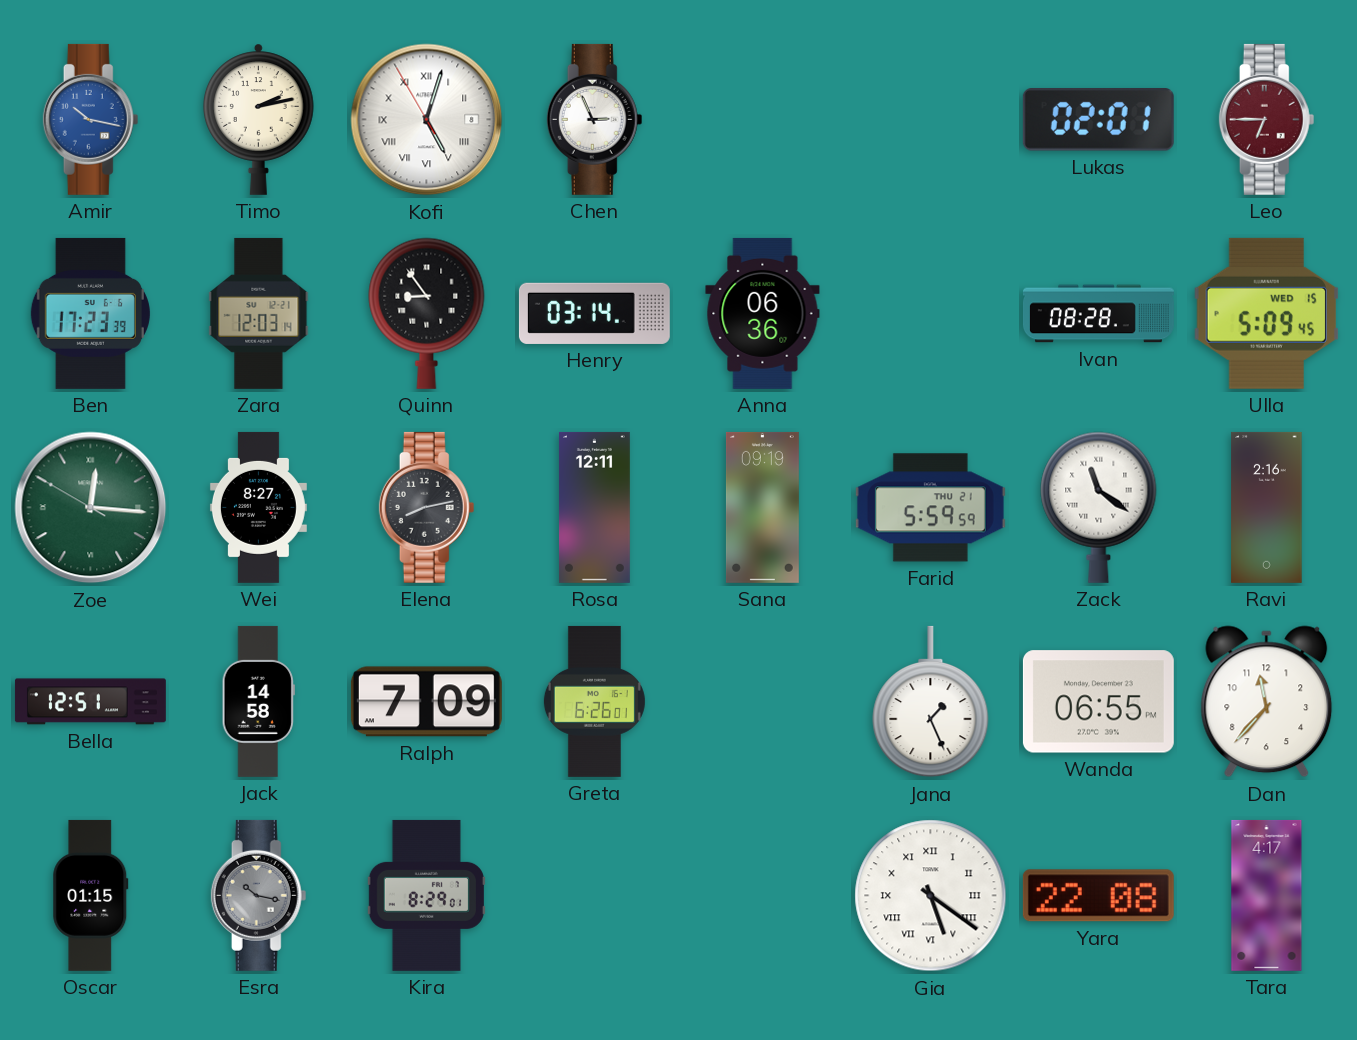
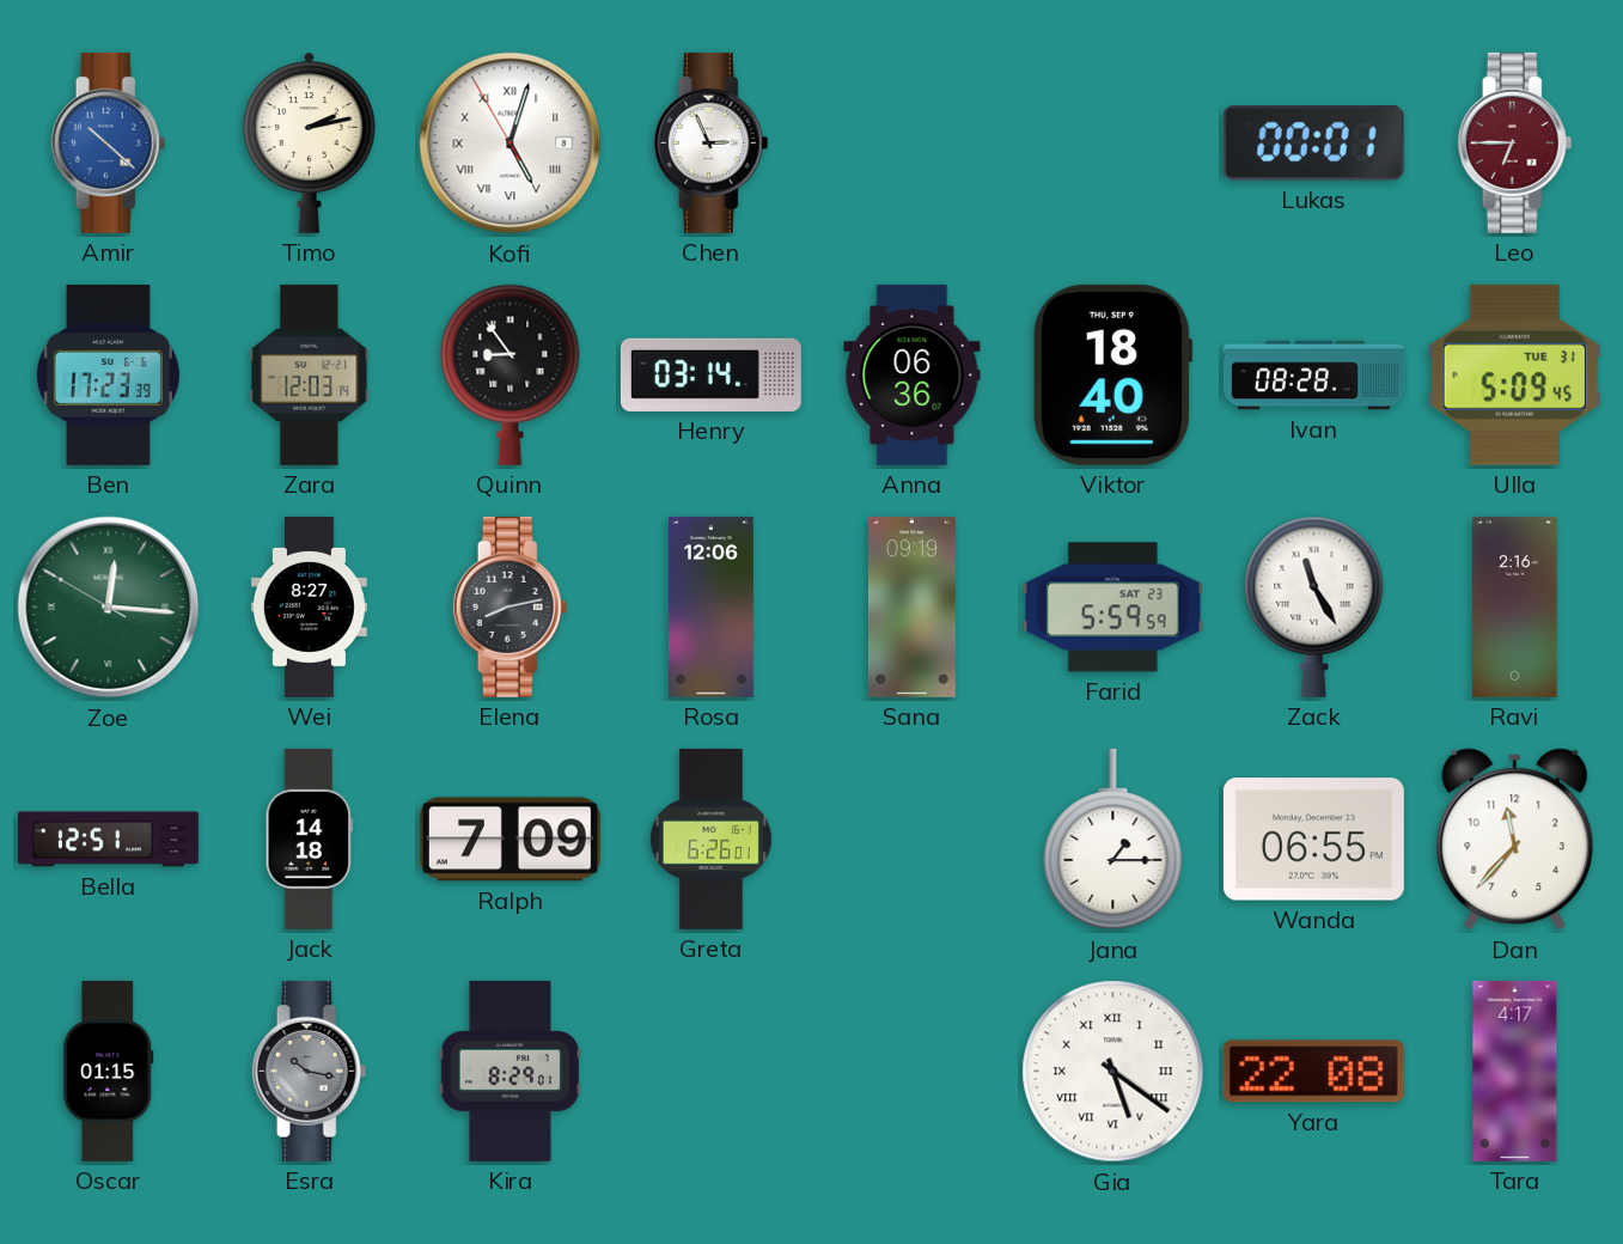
Amir: 10:17 -> 10:22 (109, 142)
Lukas: 02:01 -> 00:01 (1313, 144)
Viktor: none -> 18:40 (1112, 374)
Ulla date: WED 15 -> TUE 31 (1514, 374)
Rosa: 12:11 -> 12:06 (710, 606)
Farid date: THU 21 -> SAT 23 (1112, 608)
Zack: 11:21 -> 11:25 (1314, 606)
Jack: 14:58 -> 14:18 (309, 839)
Jana: 1:26 -> 1:15 (1113, 840)
